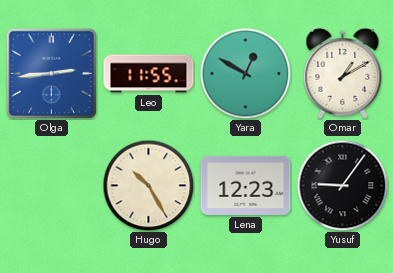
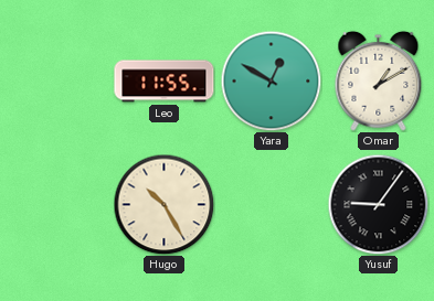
Olga: 2:44 -> none (51, 73)
Lena: 12:23 -> none (246, 185)
